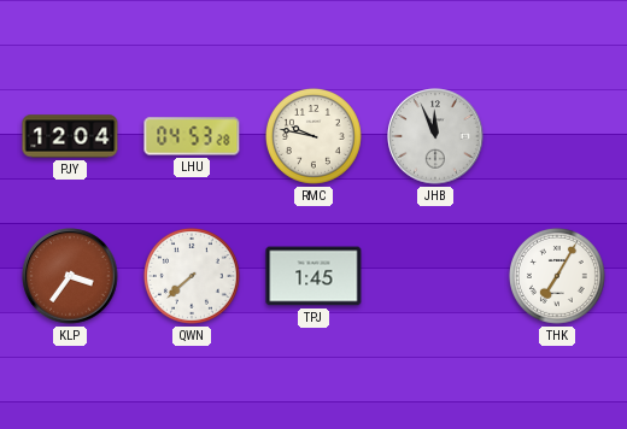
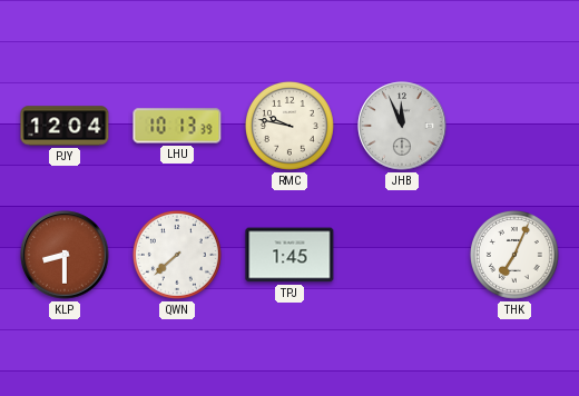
LHU: 04:53 -> 10:13 (177, 126)
KLP: 3:36 -> 8:30 (65, 255)
THK: 7:05 -> 7:04 (514, 255)
